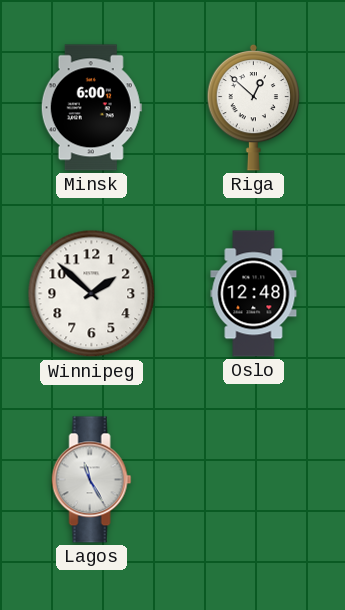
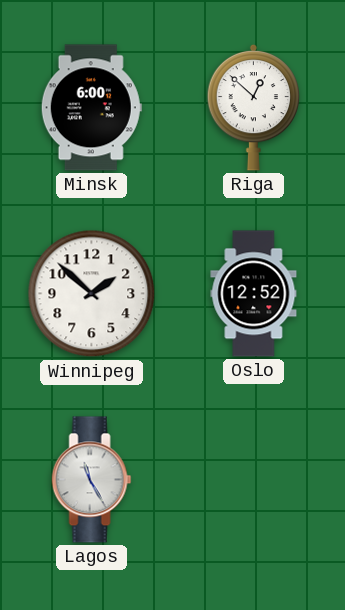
Oslo: 12:48 -> 12:52 (254, 294)
